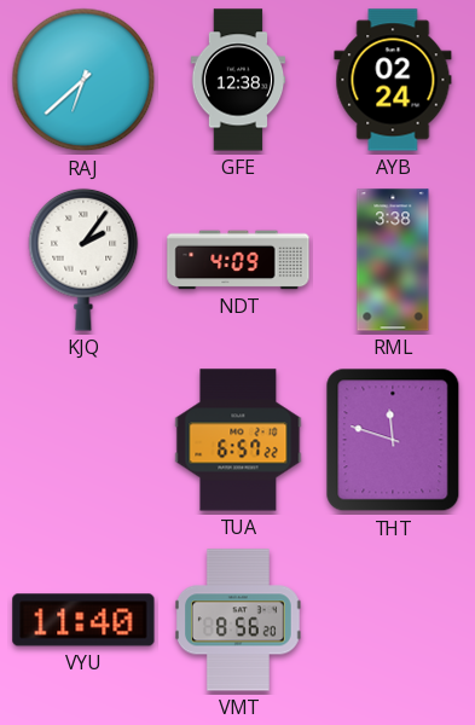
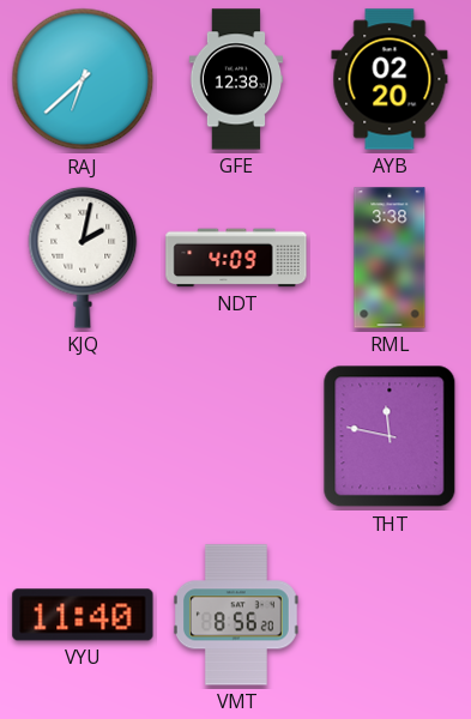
AYB: 02:24 -> 02:20 (390, 79)
KJQ: 2:06 -> 2:02 (83, 258)
TUA: 6:57 -> none (238, 440)
THT: 11:48 -> 11:47 (390, 436)
